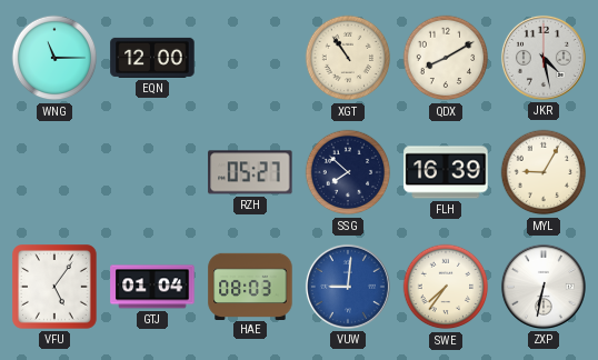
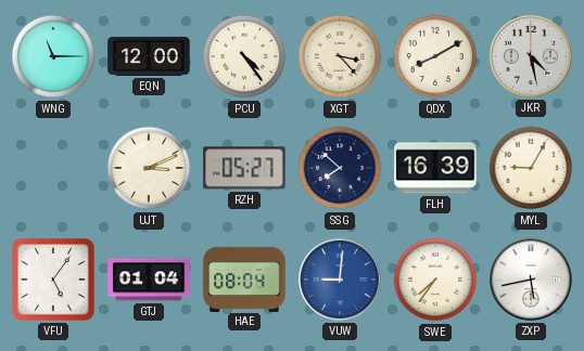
PCU: none -> 4:24 (244, 56)
XGT: 10:54 -> 3:23 (340, 56)
UJT: none -> 3:11 (149, 168)
HAE: 08:03 -> 08:04 (244, 278)
ZXP: 6:32 -> 5:43 (531, 279)
